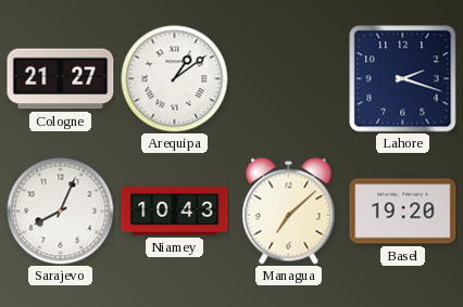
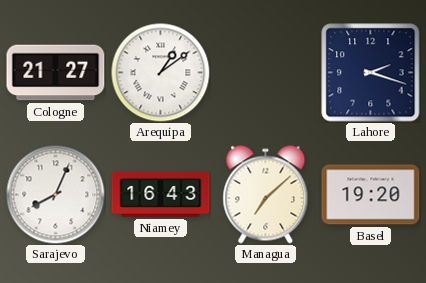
Niamey: 10:43 -> 16:43 (161, 195)
